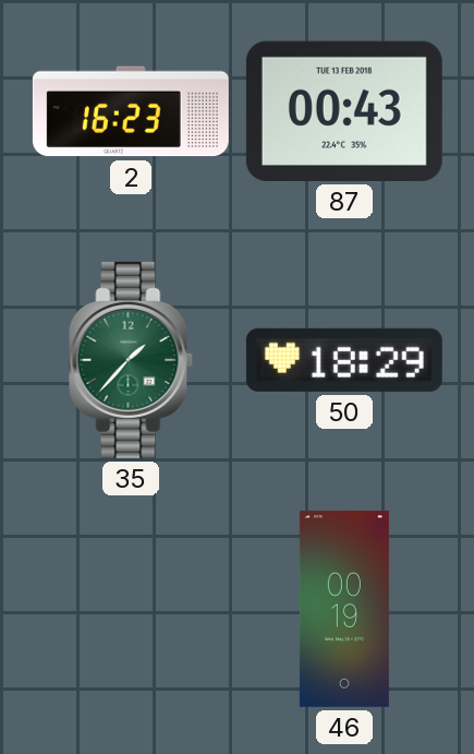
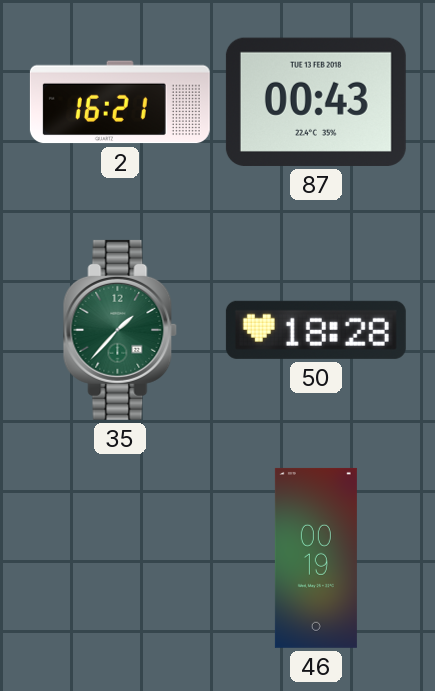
2: 16:23 -> 16:21 (120, 102)
50: 18:29 -> 18:28 (316, 330)
